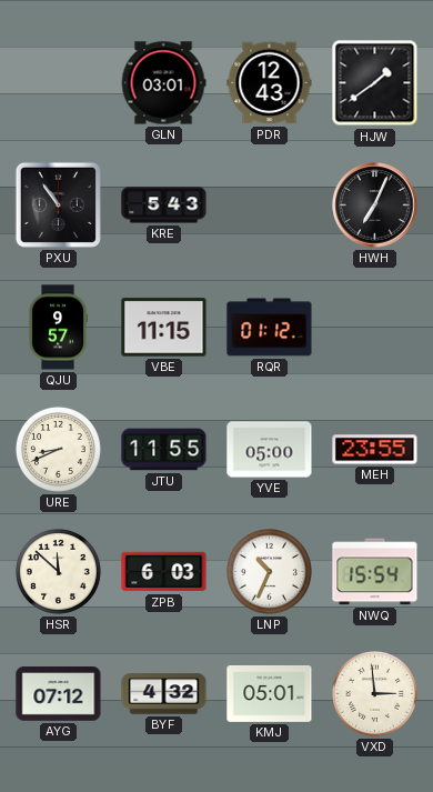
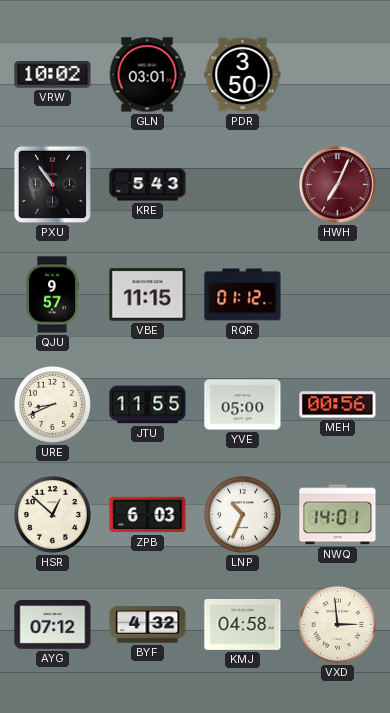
VRW: none -> 10:02 (53, 75)
PDR: 12:43 -> 3:50 (243, 75)
HJW: 1:39 -> none (375, 83)
HWH dial: black -> burgundy (338, 185)
MEH: 23:55 -> 00:56 (338, 405)
HSR: 11:52 -> 12:52 (52, 514)
NWQ: 15:54 -> 14:01 (338, 515)
KMJ: 05:01 -> 04:58 (243, 625)
